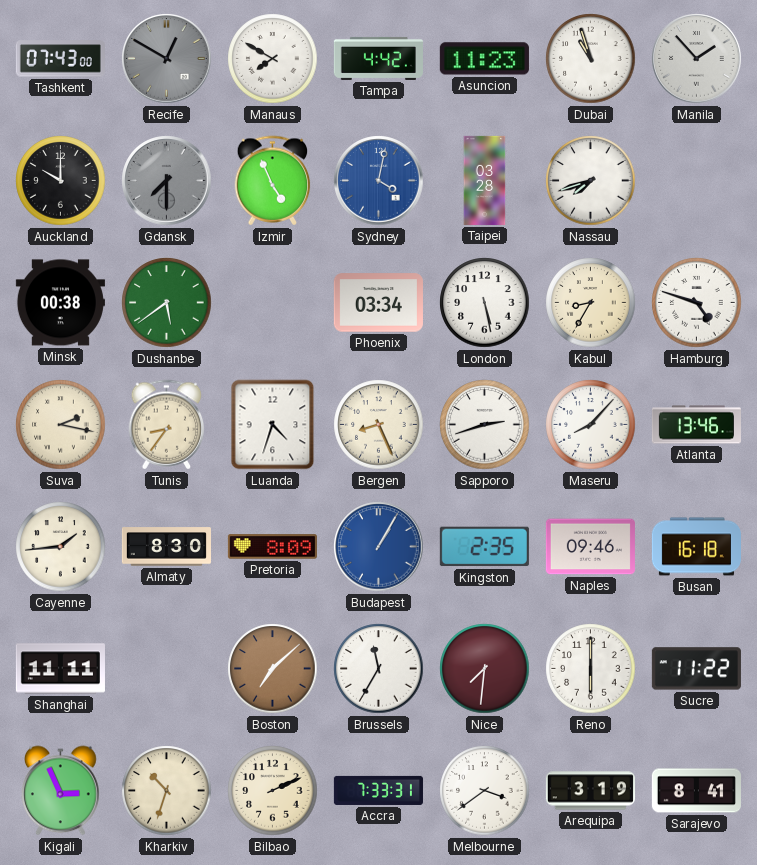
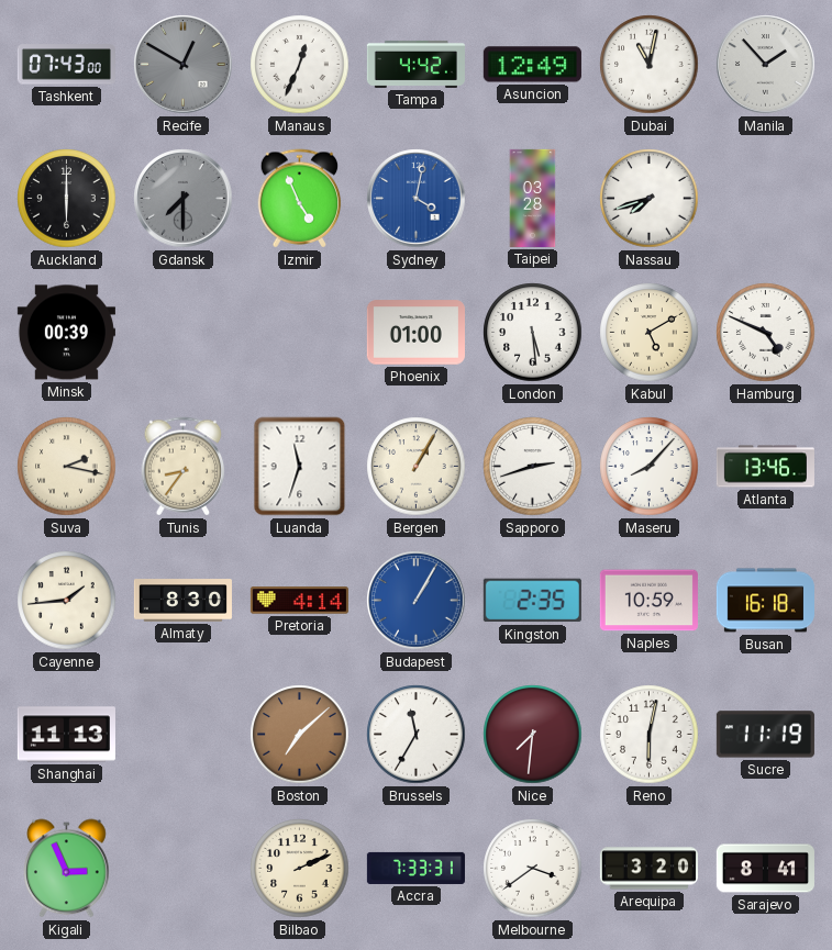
Manaus: 7:50 -> 12:34 (300, 65)
Asuncion: 11:23 -> 12:49 (532, 65)
Dubai: 10:57 -> 11:02 (650, 65)
Auckland: 10:00 -> 6:00 (67, 199)
Minsk: 00:38 -> 00:39 (66, 333)
Dushanbe: 5:39 -> none (167, 303)
Phoenix: 03:34 -> 01:00 (415, 333)
London: 5:28 -> 5:29 (533, 333)
Kabul: 8:35 -> 5:10 (650, 333)
Hamburg: 4:48 -> 4:49 (766, 333)
Luanda: 4:33 -> 11:33 (300, 467)
Bergen: 8:26 -> 1:05 (417, 467)
Pretoria: 8:09 -> 4:14 (299, 601)
Naples: 09:46 -> 10:59 (648, 601)
Shanghai: 11:11 -> 11:13 (66, 735)
Reno: 6:00 -> 6:02 (650, 735)
Sucre: 11:22 -> 11:19 (765, 735)
Kharkiv: 10:33 -> none (167, 791)
Arequipa: 3:19 -> 3:20 (648, 869)
